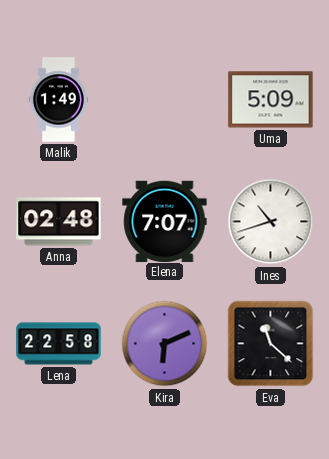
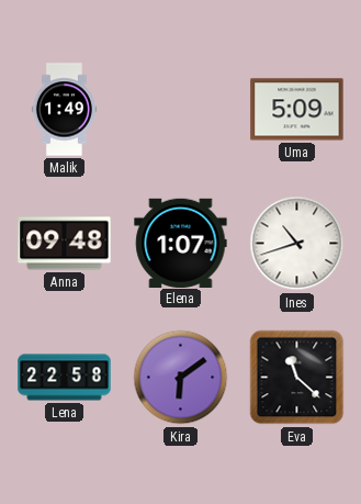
Anna: 02:48 -> 09:48 (65, 244)
Elena: 7:07 -> 1:07 (181, 243)
Kira: 6:11 -> 6:09 (181, 378)
